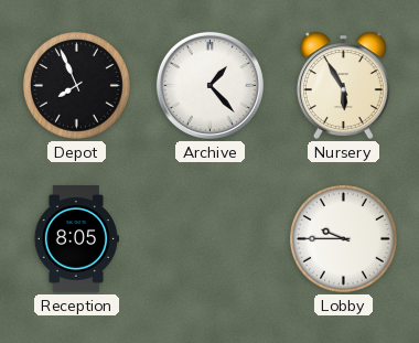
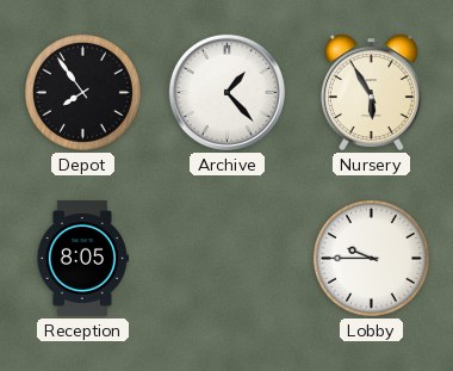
Depot: 7:56 -> 7:54 (82, 92)
